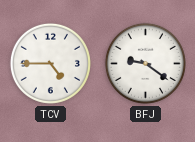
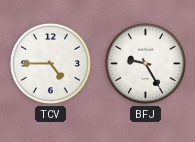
BFJ: 9:21 -> 9:25 (145, 63)
